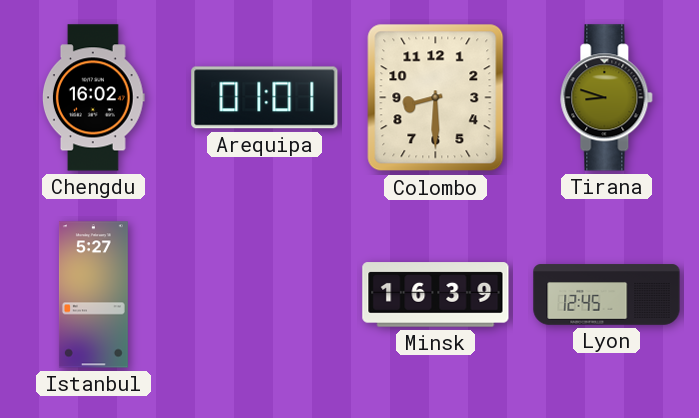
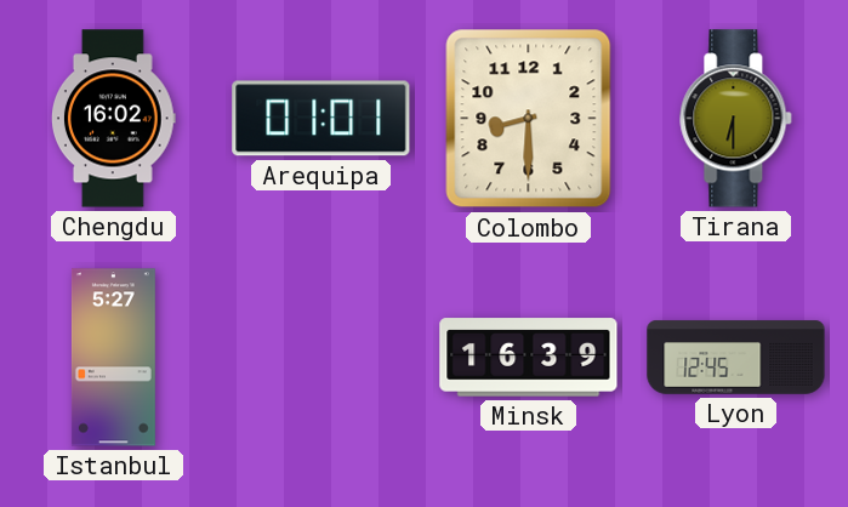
Tirana: 8:48 -> 6:30 (736, 119)
